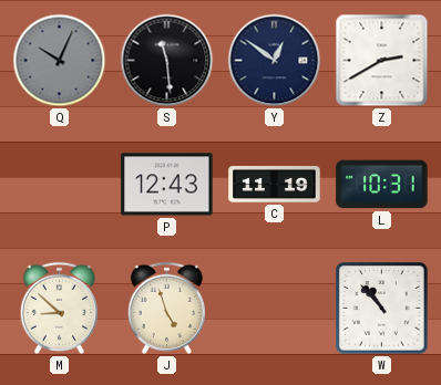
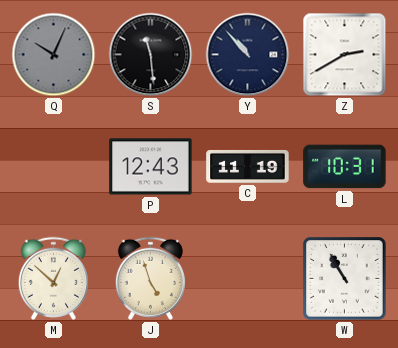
Y: 12:51 -> 10:53 (248, 55)
M: 8:52 -> 12:52 (53, 278)
W: 10:53 -> 10:55 (345, 279)
